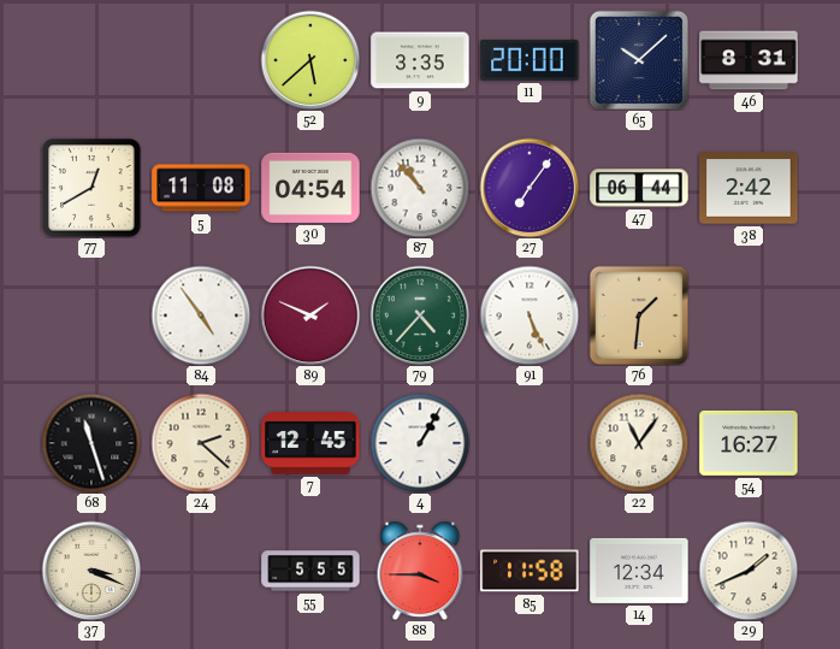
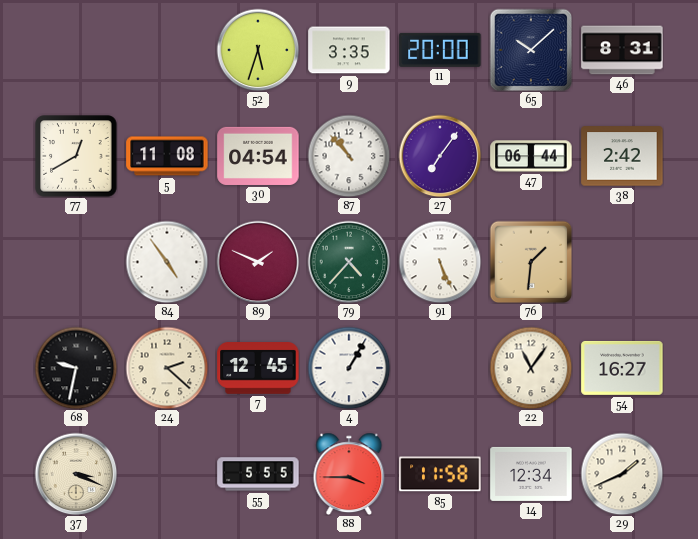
52: 5:38 -> 5:33 (258, 50)
68: 11:27 -> 9:32 (76, 368)
